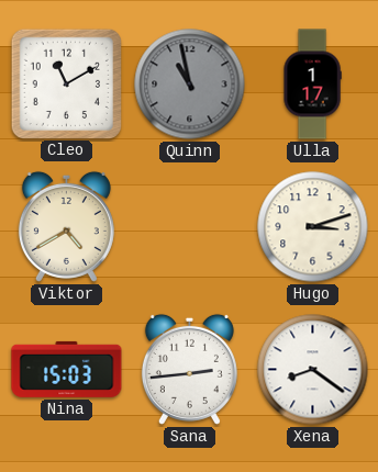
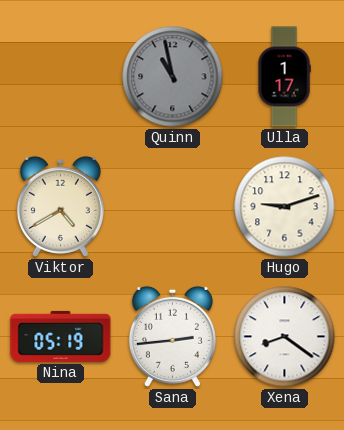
Cleo: 11:10 -> none (66, 83)
Hugo: 3:12 -> 9:12 (285, 207)
Nina: 15:03 -> 05:19 (61, 336)
